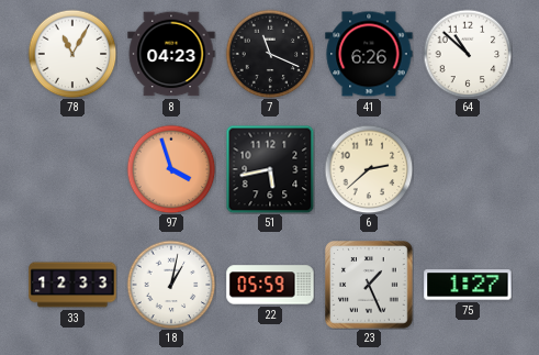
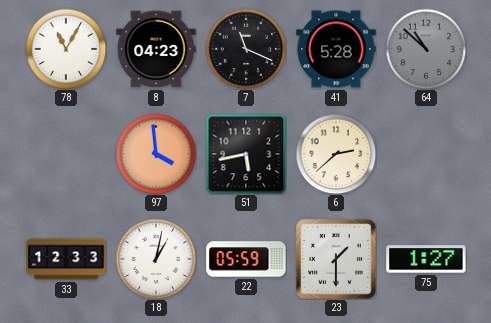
41: 6:26 -> 5:28 (336, 49)
64 dial: white -> grey (426, 49)
97: 3:57 -> 3:59 (156, 154)
23: 1:26 -> 1:30 (337, 260)
